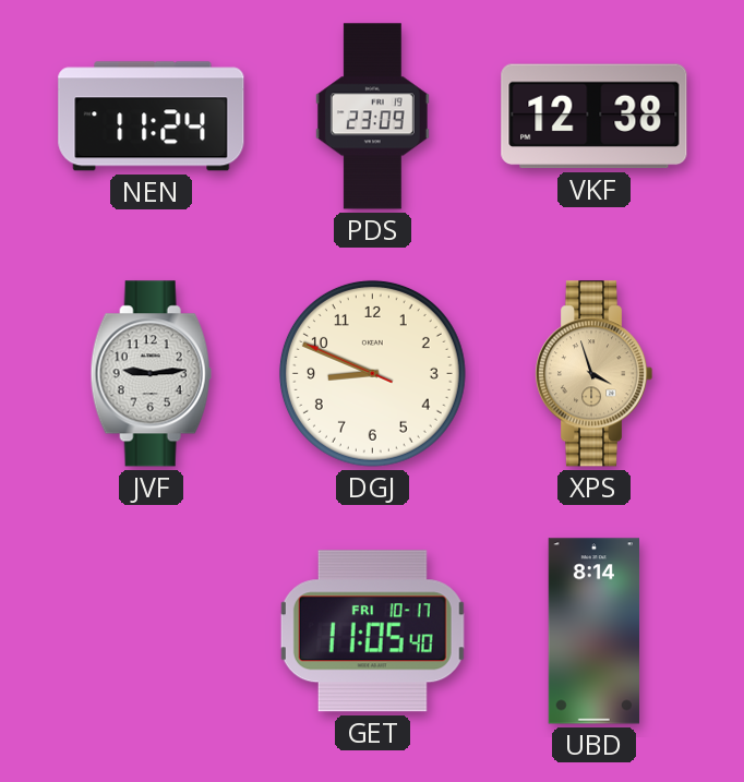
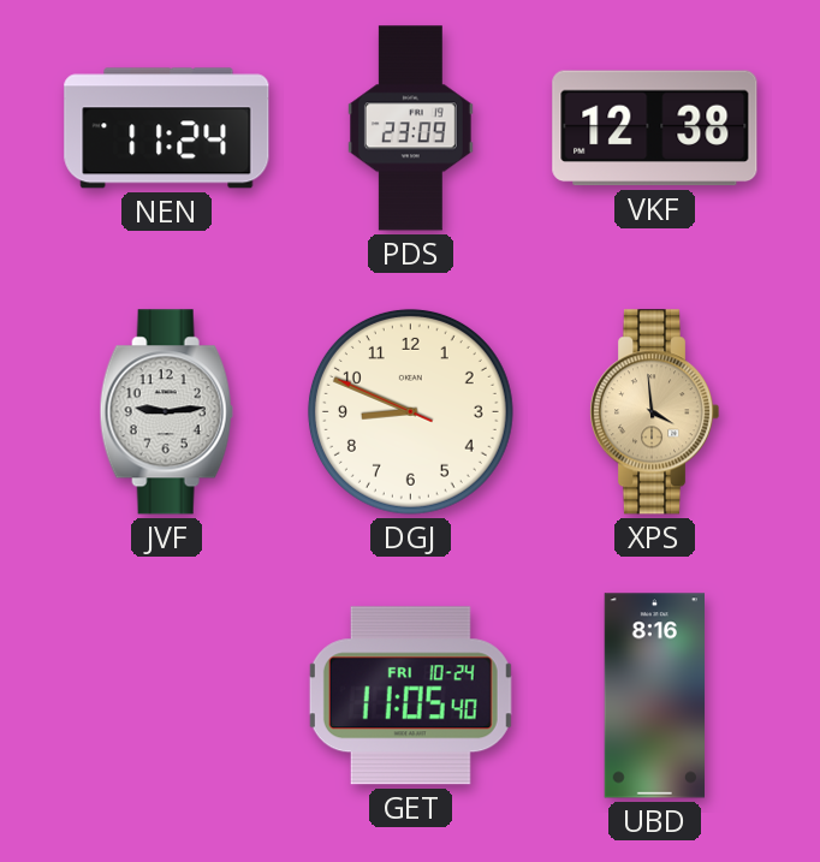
XPS: 3:57 -> 3:59 (654, 412)
GET date: FRI 10-17 -> FRI 10-24 (410, 696)
UBD: 8:14 -> 8:16 (654, 696)
